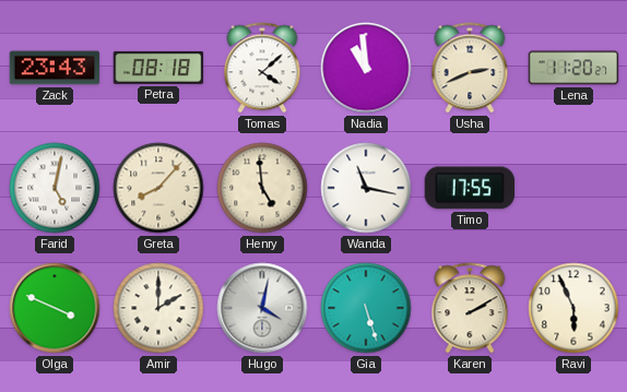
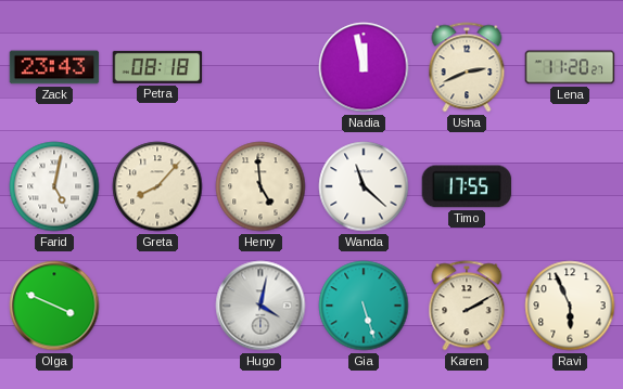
Tomas: 4:08 -> none (262, 68)
Nadia: 10:59 -> 11:58 (364, 67)
Wanda: 11:17 -> 11:22 (364, 186)
Amir: 2:00 -> none (158, 308)
